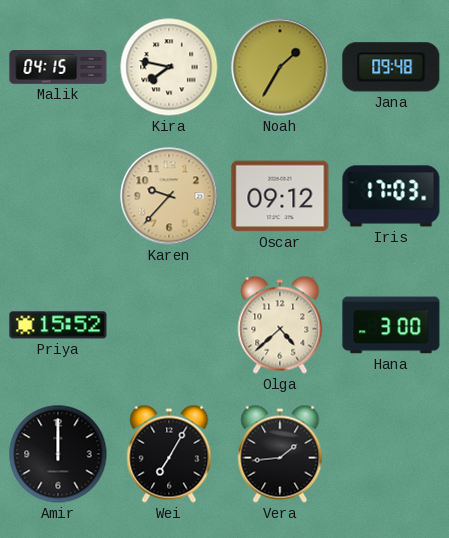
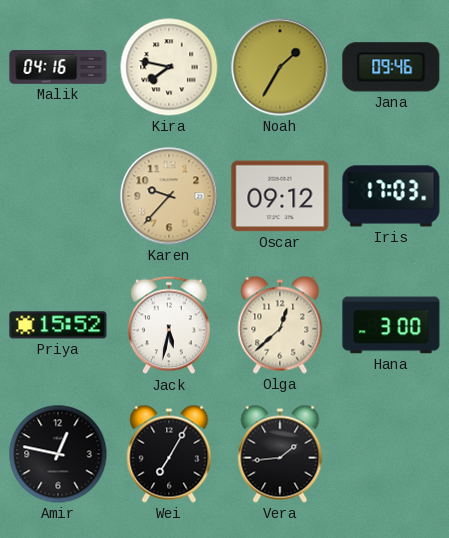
Malik: 04:15 -> 04:16 (58, 67)
Jana: 09:48 -> 09:46 (391, 67)
Jack: none -> 5:32 (170, 325)
Olga: 4:38 -> 12:38 (280, 325)
Amir: 12:00 -> 12:47 (58, 454)
